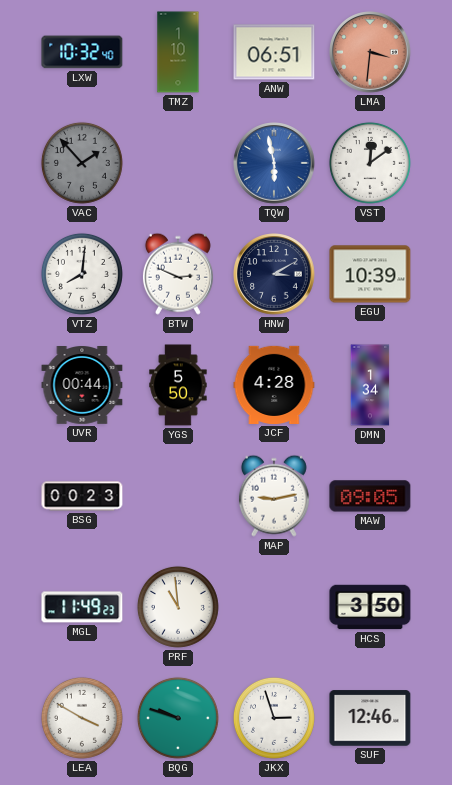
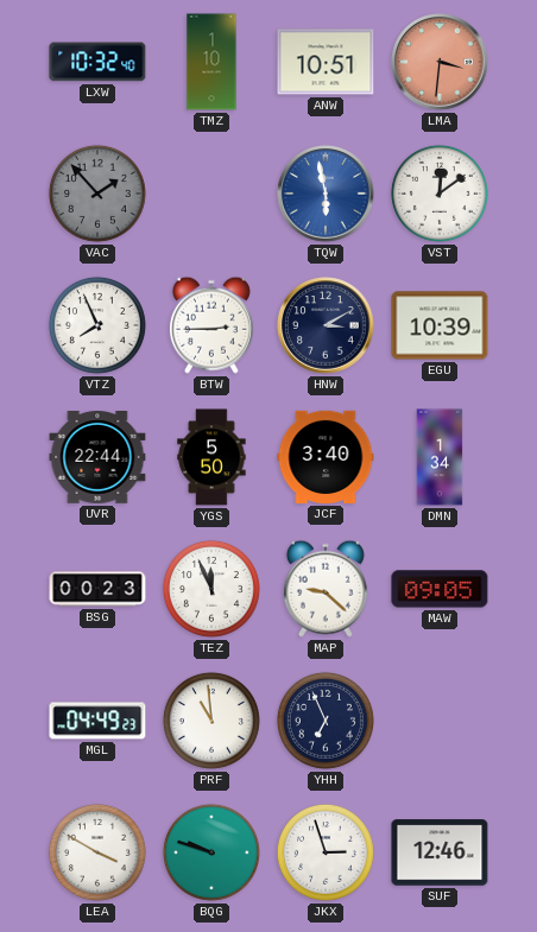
ANW: 06:51 -> 10:51 (326, 62)
VTZ: 8:01 -> 7:56 (97, 325)
BTW: 2:49 -> 2:45 (211, 325)
UVR: 00:44 -> 22:44 (97, 458)
JCF: 4:28 -> 3:40 (326, 457)
TEZ: none -> 11:56 (211, 589)
MAP: 9:13 -> 9:22 (326, 589)
MGL: 11:49 -> 04:49 (97, 721)
YHH: none -> 6:56 (326, 721)
HCS: 3:50 -> none (370, 607)
